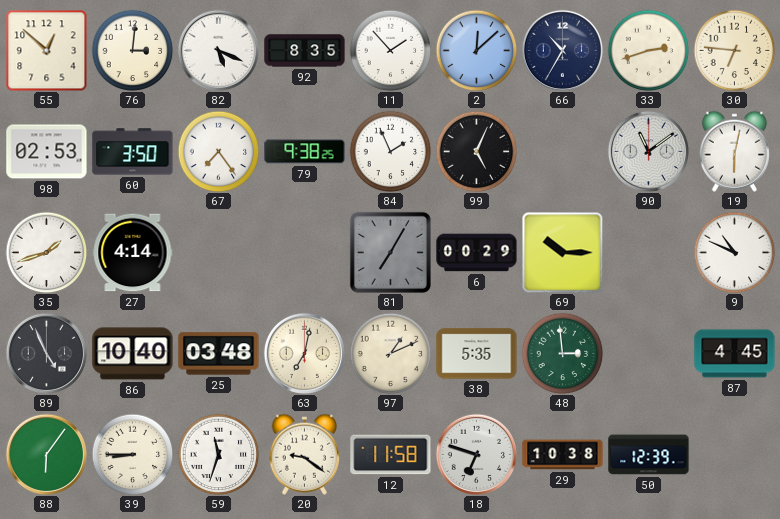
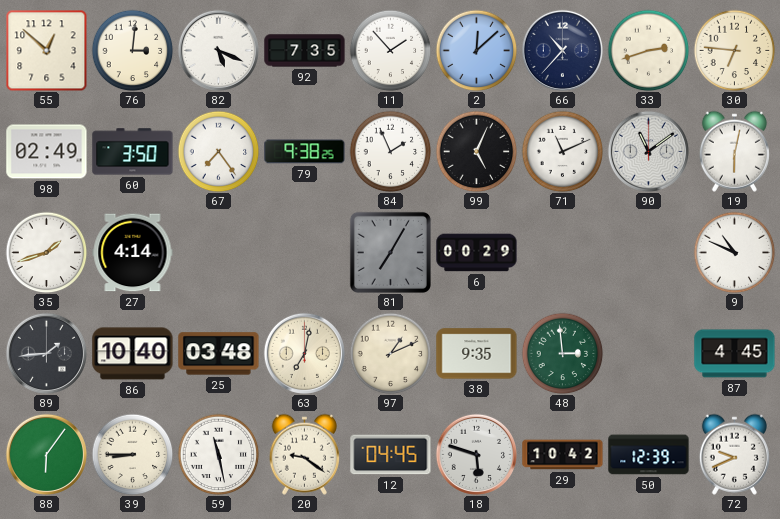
92: 8:35 -> 7:35 (305, 51)
66: 10:35 -> 10:37 (562, 50)
98: 02:53 -> 02:49 (47, 152)
71: none -> 11:11 (562, 151)
69: 10:15 -> none (562, 252)
89: 4:56 -> 1:44 (46, 353)
38: 5:35 -> 9:35 (477, 354)
59: 11:33 -> 11:28 (218, 454)
12: 11:58 -> 04:45 (391, 455)
18: 6:48 -> 5:48 (476, 454)
29: 10:38 -> 10:42 (563, 455)
72: none -> 9:41 (734, 454)
